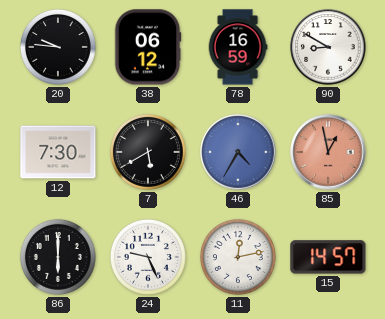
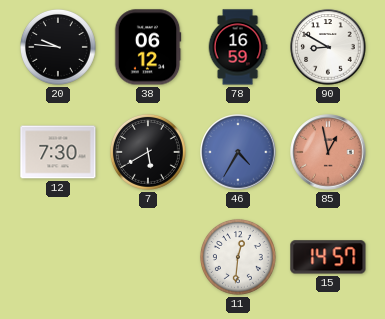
86: 6:00 -> none (58, 257)
24: 9:26 -> none (148, 257)
11: 12:13 -> 12:31 (238, 257)
